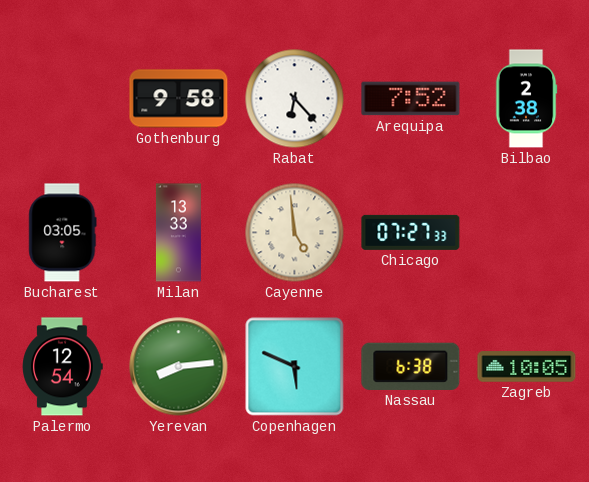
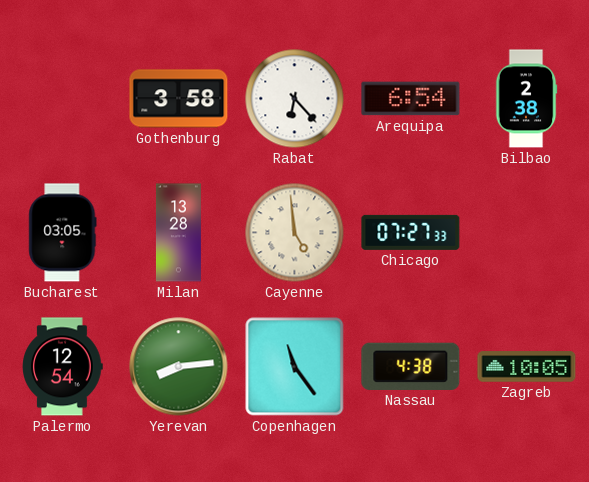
Gothenburg: 9:58 -> 3:58 (179, 99)
Arequipa: 7:52 -> 6:54 (411, 99)
Milan: 13:33 -> 13:28 (178, 233)
Copenhagen: 5:49 -> 11:24 (295, 367)
Nassau: 6:38 -> 4:38 (411, 366)
